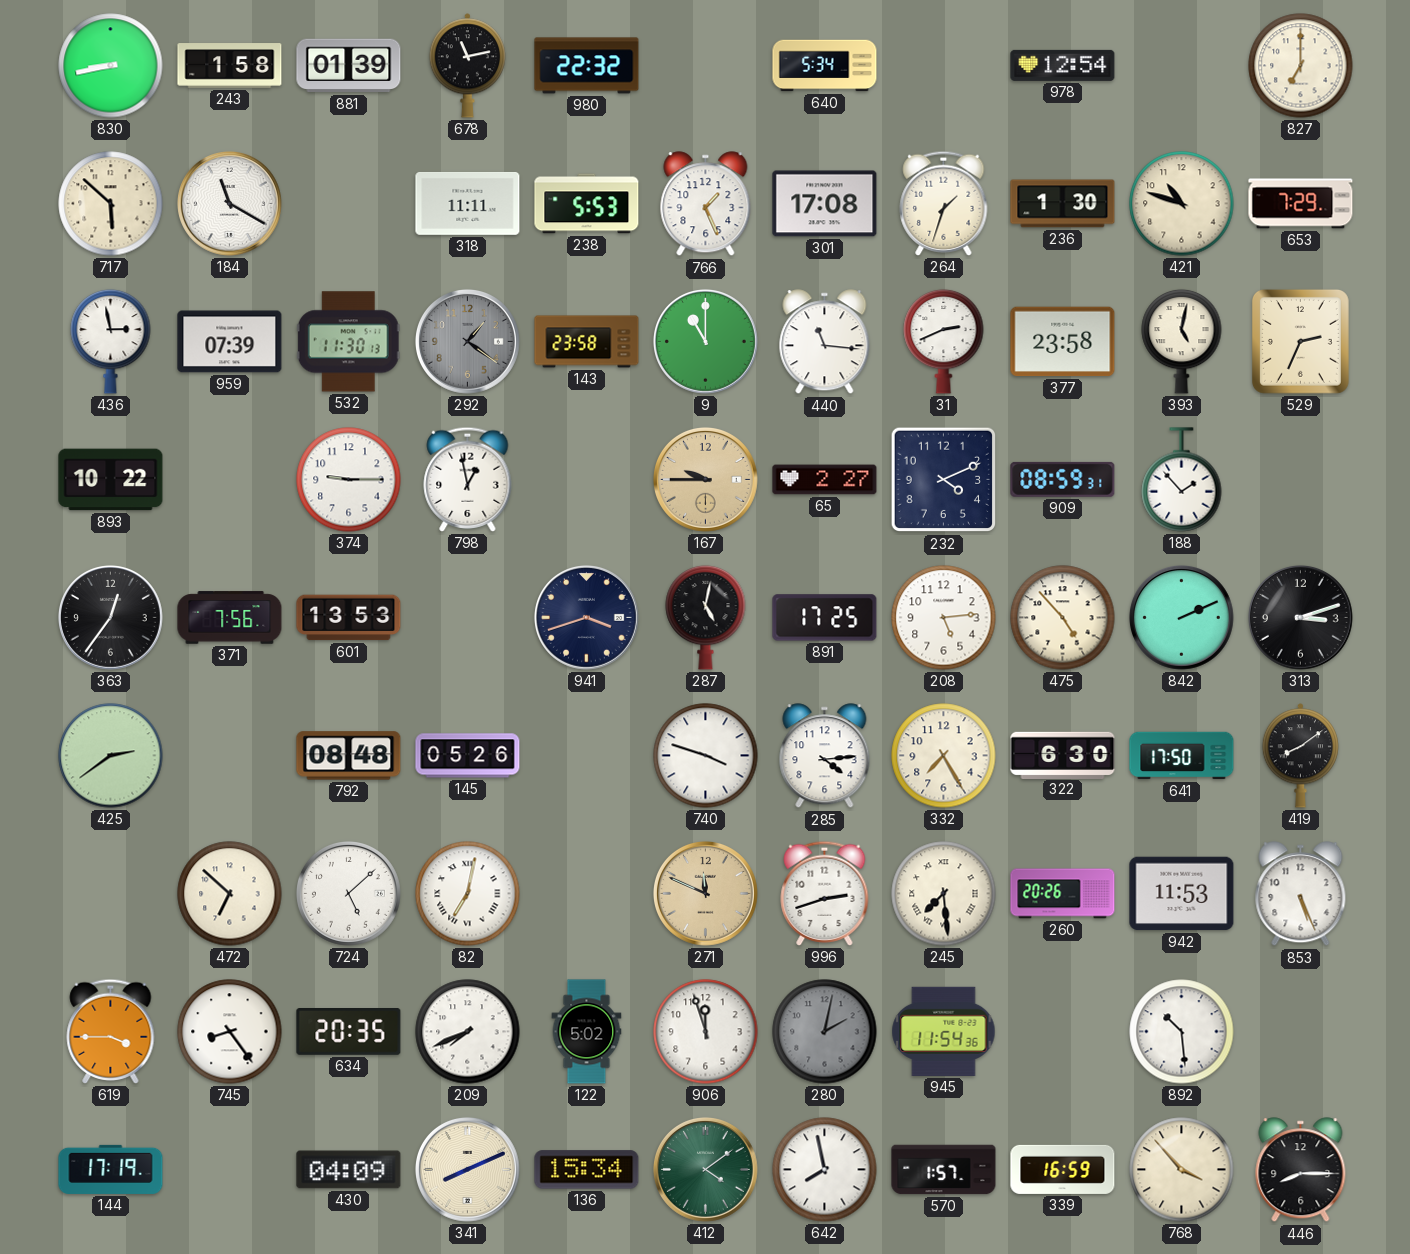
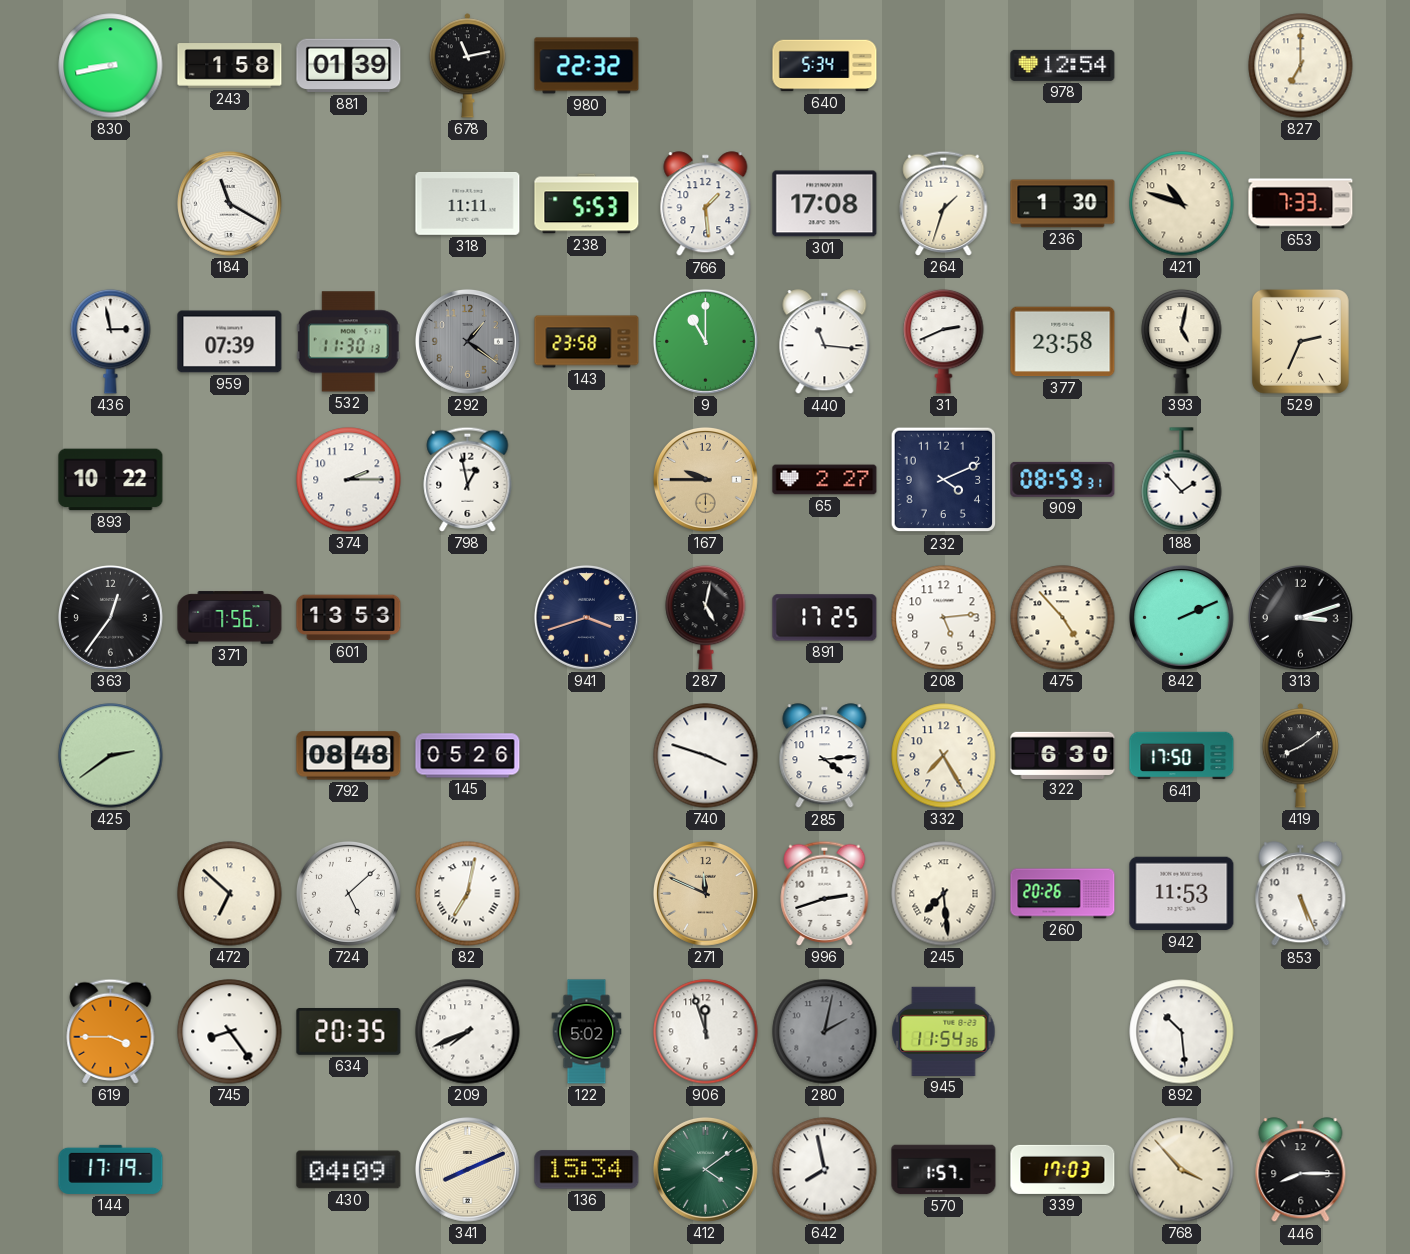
717: 5:52 -> none (111, 204)
766: 1:26 -> 1:29 (706, 204)
653: 7:29 -> 7:33 (1301, 204)
374: 9:15 -> 2:15 (349, 480)
339: 16:59 -> 17:03 (1063, 1169)
